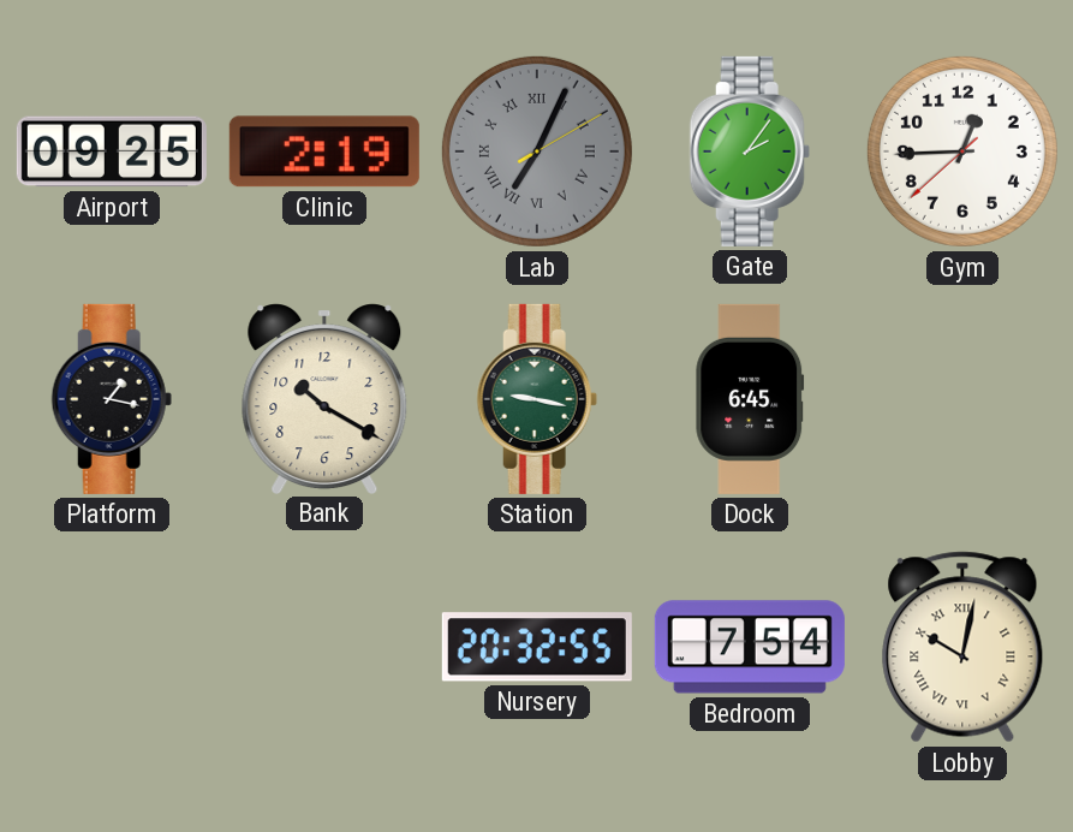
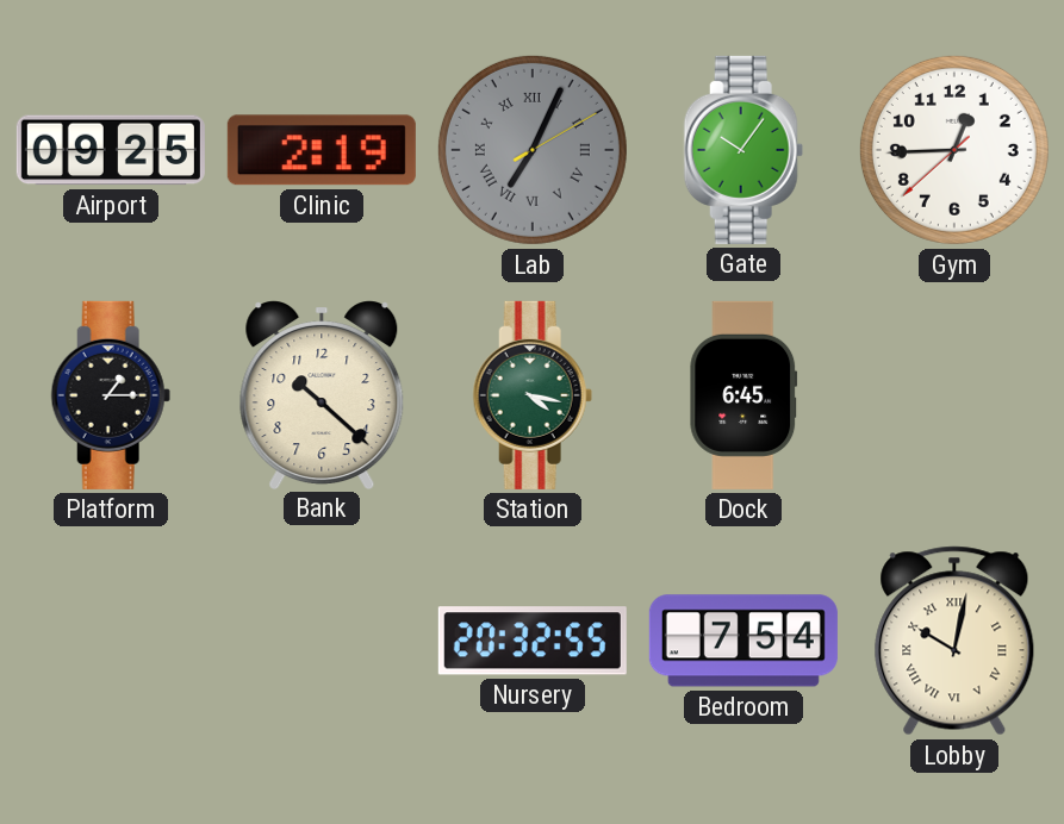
Gate: 2:06 -> 10:06 (743, 150)
Platform: 1:17 -> 1:15 (111, 395)
Bank: 10:20 -> 10:22 (322, 394)
Station: 9:17 -> 4:17 (533, 395)
